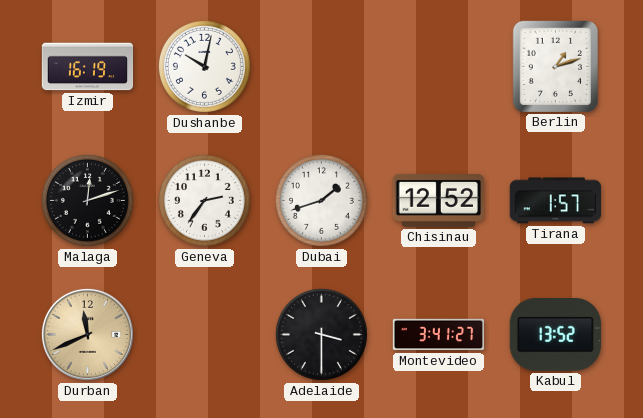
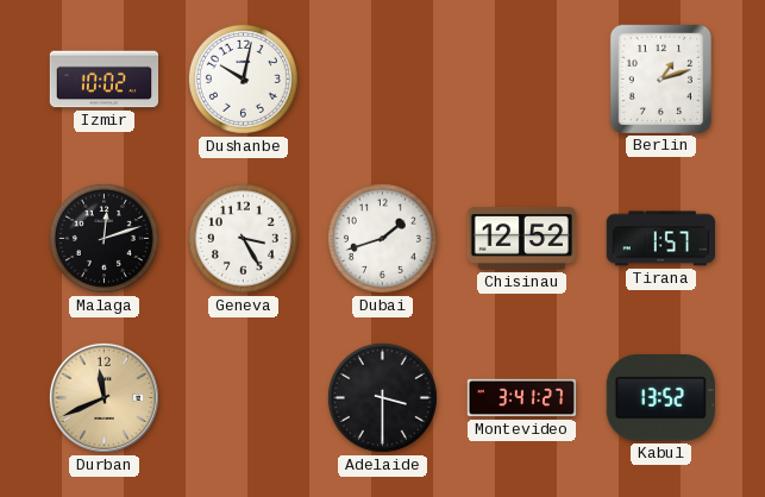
Izmir: 16:19 -> 10:02 (105, 80)
Geneva: 2:36 -> 3:25 (243, 238)
